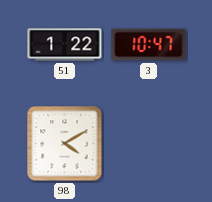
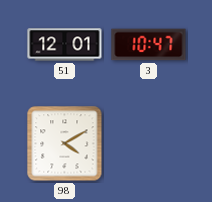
51: 1:22 -> 12:01 (65, 45)
